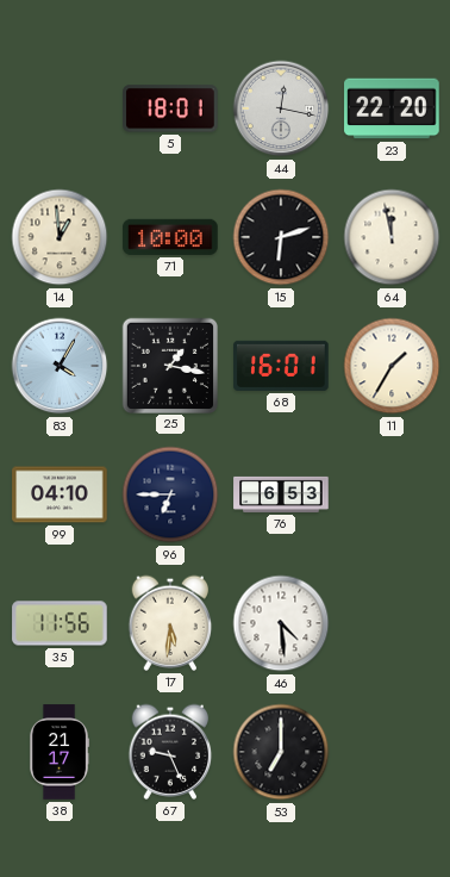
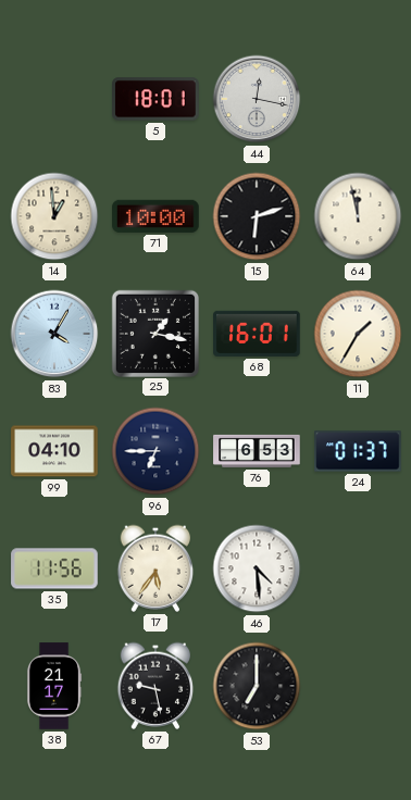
23: 22:20 -> none (392, 108)
24: none -> 01:37 (358, 451)
17: 5:31 -> 5:36 (155, 568)
67: 9:26 -> 9:28 (155, 686)
